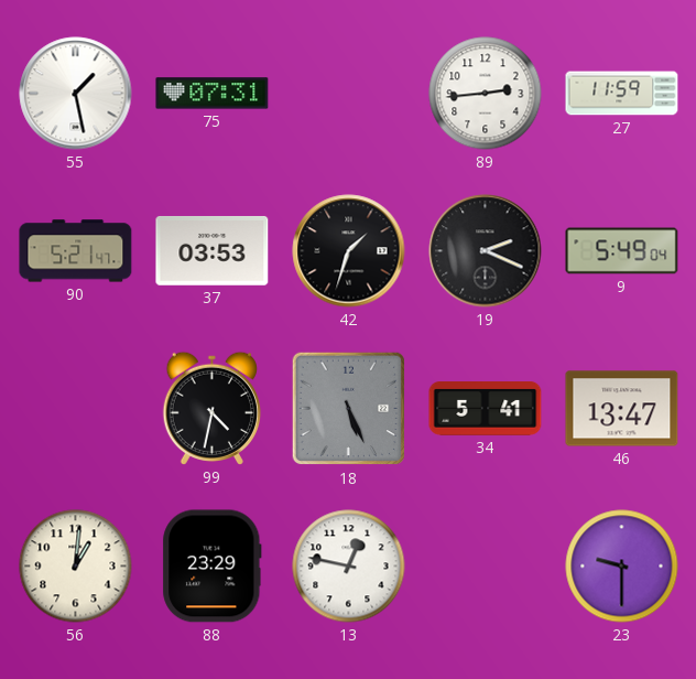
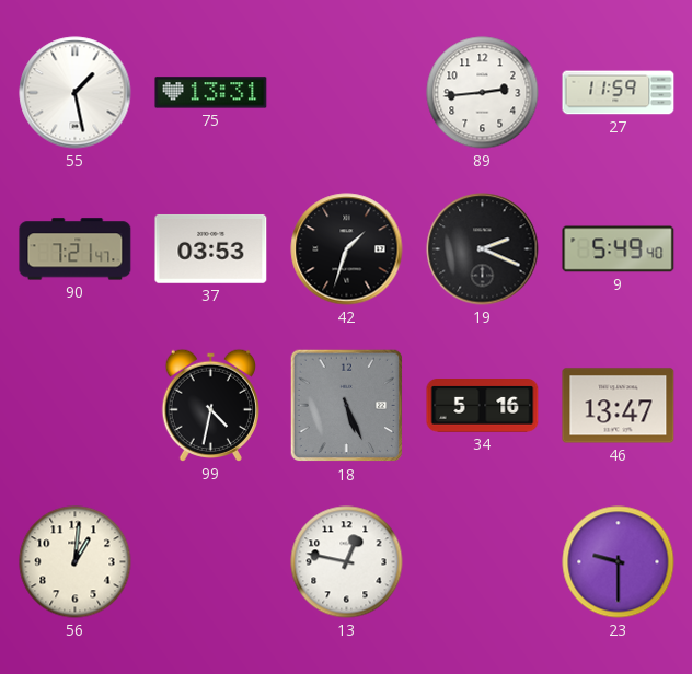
75: 07:31 -> 13:31 (211, 93)
90: 5:21 -> 7:21 (76, 249)
9: 5:49:04 -> 5:49:40 (619, 249)
34: 5:41 -> 5:16 (483, 406)
88: 23:29 -> none (213, 567)
